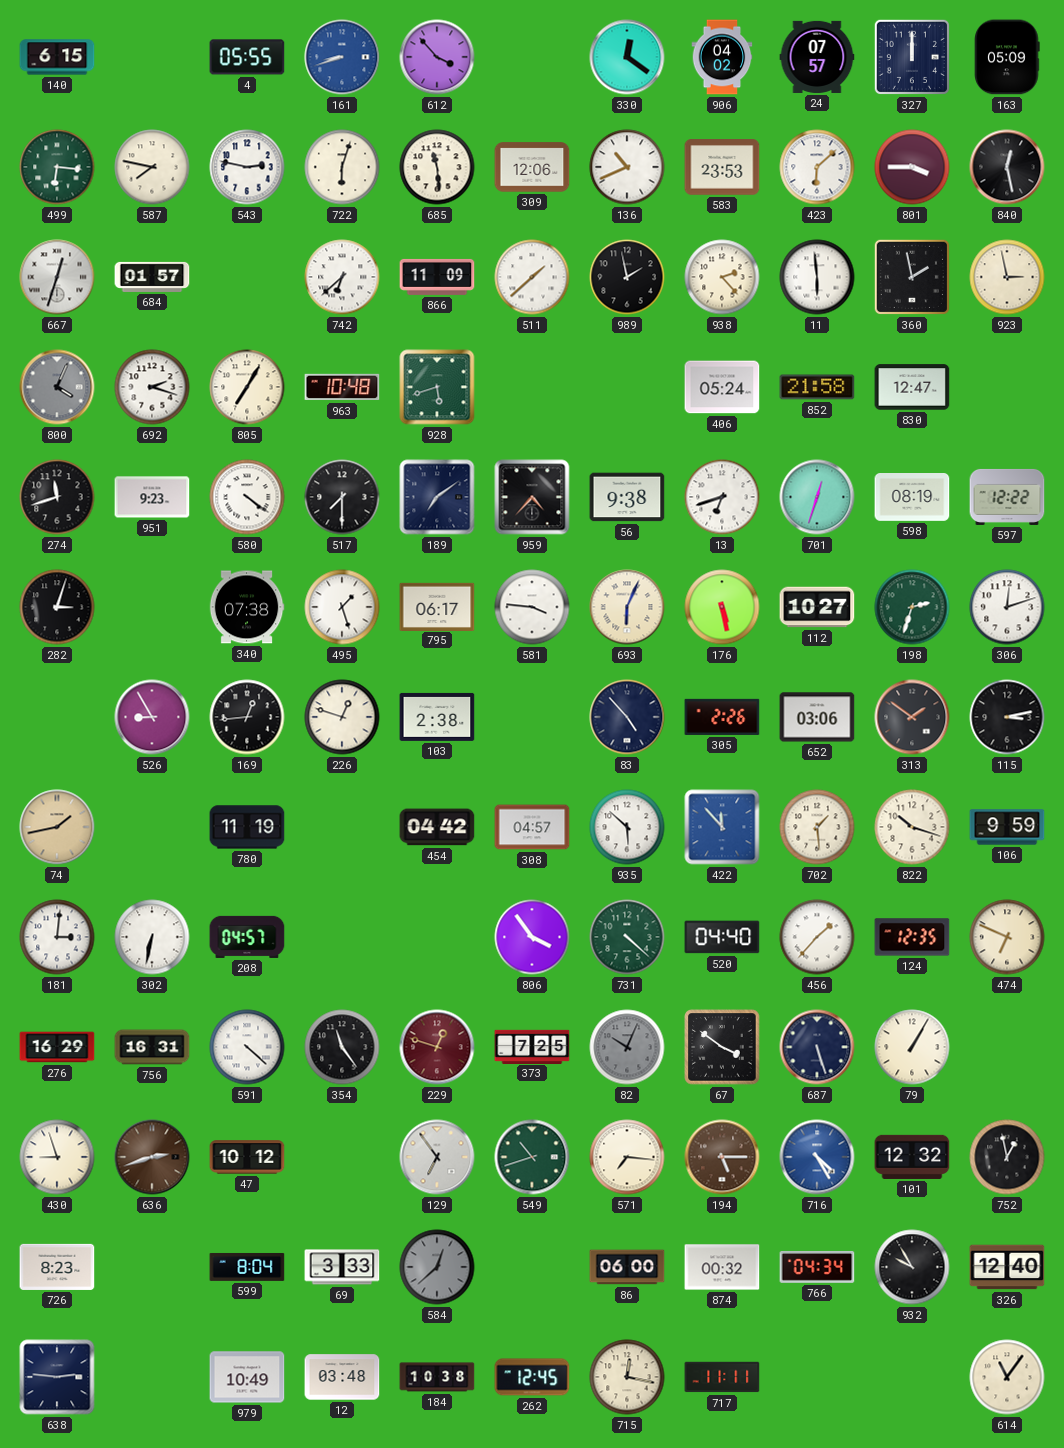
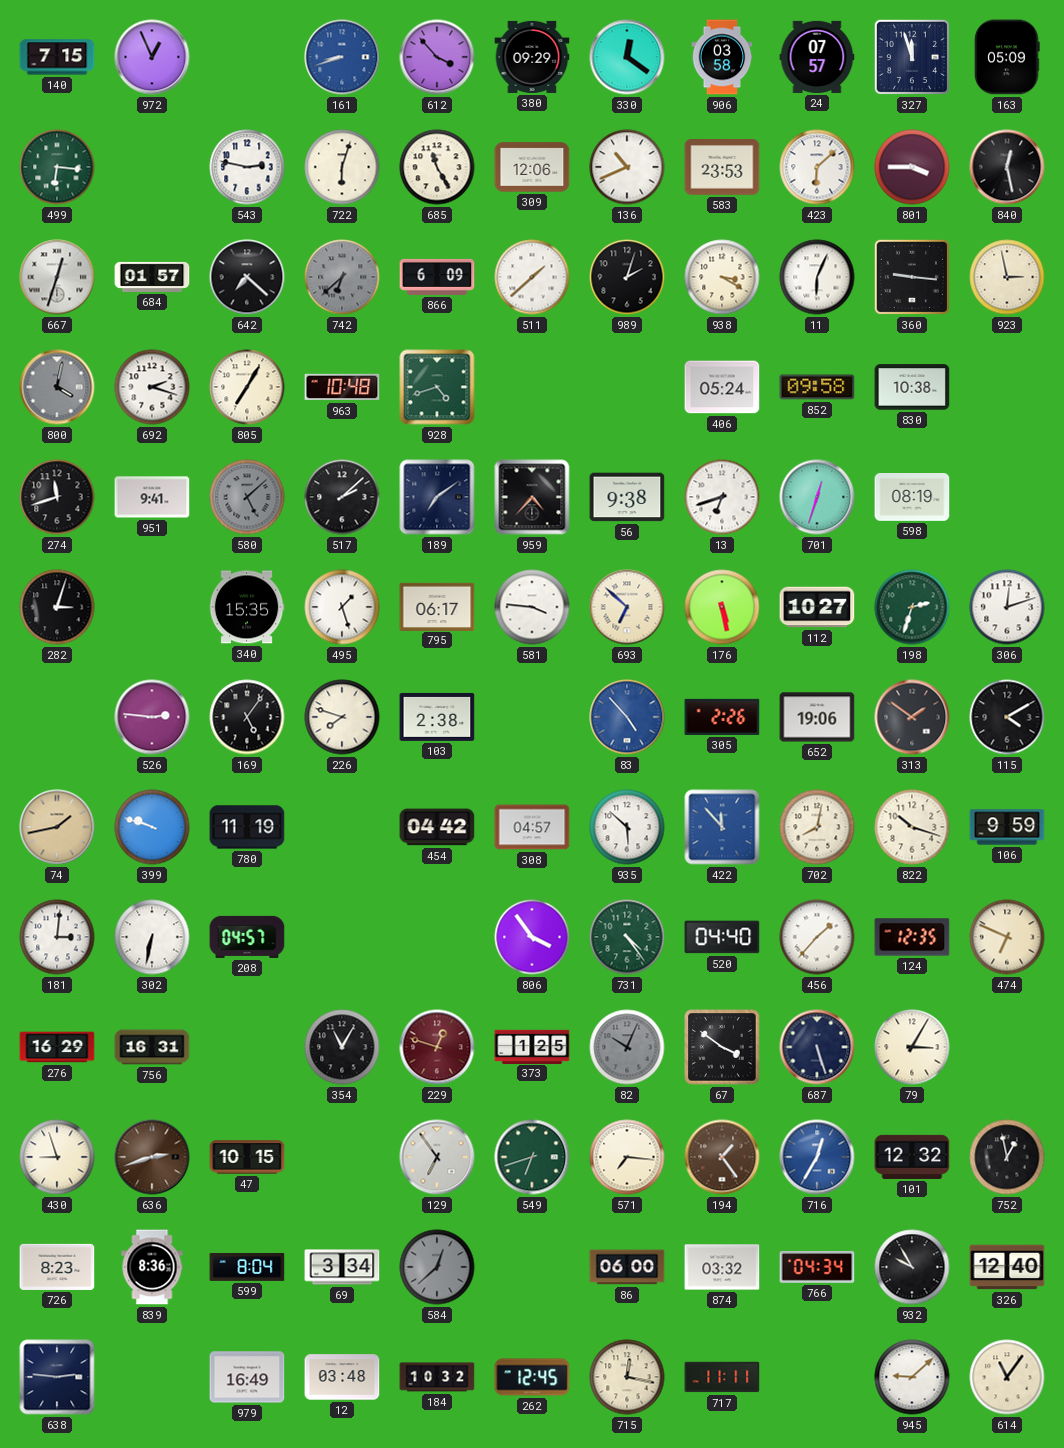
140: 6:15 -> 7:15 (57, 57)
972: none -> 12:56 (152, 57)
4: 05:55 -> none (247, 57)
380: none -> 09:29 (532, 57)
906: 04:02 -> 03:58 (722, 57)
327: 12:00 -> 11:57 (912, 57)
587: 7:47 -> none (152, 167)
685: 11:29 -> 11:25 (437, 167)
642: none -> 7:22 (247, 277)
742 dial: white -> grey (342, 277)
866: 11:09 -> 6:09 (437, 277)
989: 1:58 -> 2:03 (627, 277)
938: 2:23 -> 3:20 (722, 277)
11: 5:59 -> 6:04 (817, 277)
360: 1:58 -> 9:16 (912, 277)
800: 4:04 -> 4:02 (57, 387)
928: 5:42 -> 4:42 (437, 387)
852: 21:58 -> 09:58 (817, 387)
830: 12:47 -> 10:38 (912, 387)
951: 9:23 -> 9:41 (152, 497)
580: 4:21 -> 5:08 (247, 497)
580 dial: white -> grey (247, 497)
517: 7:30 -> 2:08 (342, 497)
597: 12:22 -> none (1007, 497)
340: 07:38 -> 15:35 (247, 607)
693: 6:04 -> 6:52 (627, 607)
526: 8:55 -> 2:46 (152, 717)
169: 12:44 -> 5:06 (247, 717)
226: 12:48 -> 7:48 (342, 717)
83 dial: navy -> blue (627, 717)
652: 03:06 -> 19:06 (817, 717)
115: 3:13 -> 4:10 (1007, 717)
399: none -> 9:48 (152, 827)
702: 1:29 -> 8:02 (817, 827)
731: 4:22 -> 4:24 (627, 937)
591: 4:22 -> none (247, 1047)
354: 11:24 -> 11:05 (342, 1047)
373: 7:25 -> 1:25 (532, 1046)
79: 1:05 -> 3:05 (912, 1047)
47: 10:12 -> 10:15 (247, 1157)
549: 10:42 -> 6:42 (532, 1157)
194: 5:15 -> 1:24 (722, 1157)
716: 4:25 -> 12:35 (817, 1157)
839: none -> 8:36 (152, 1267)
69: 3:33 -> 3:34 (342, 1267)
874: 00:32 -> 03:32 (722, 1267)
979: 10:49 -> 16:49 (247, 1377)
184: 10:38 -> 10:32 (437, 1377)
945: none -> 9:08 (912, 1377)
